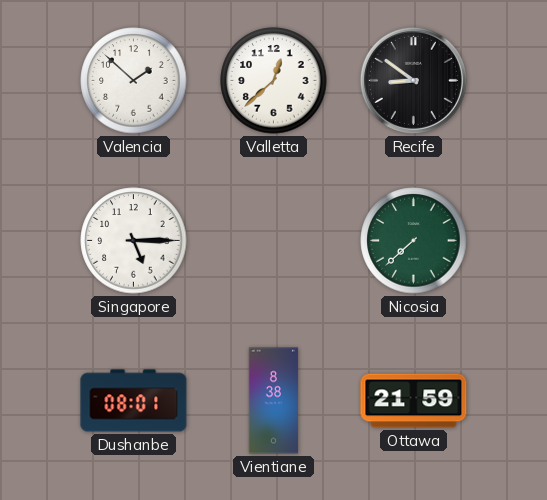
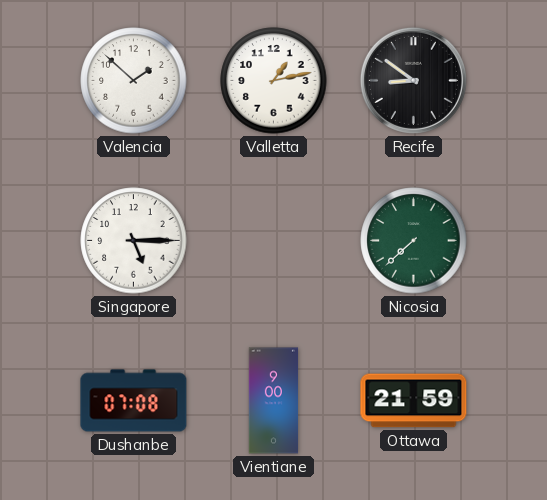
Valletta: 12:38 -> 1:13 (274, 81)
Dushanbe: 08:01 -> 07:08 (134, 401)
Vientiane: 8:38 -> 9:00 (274, 401)
